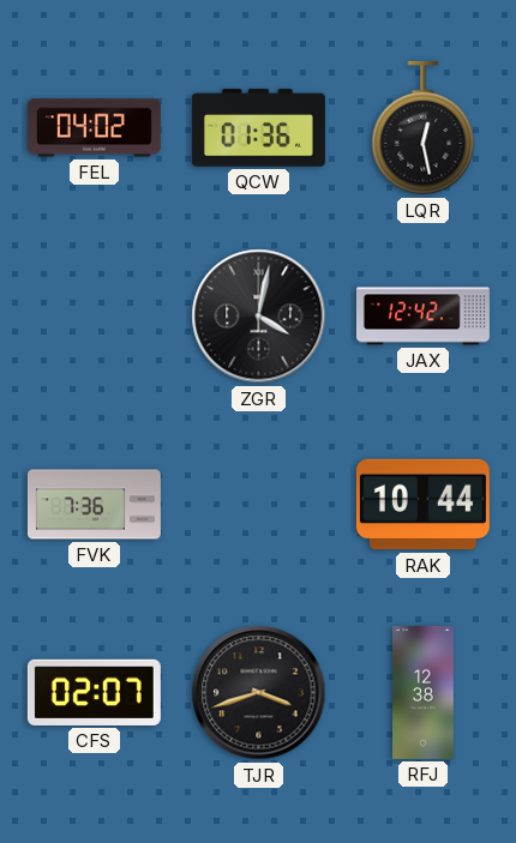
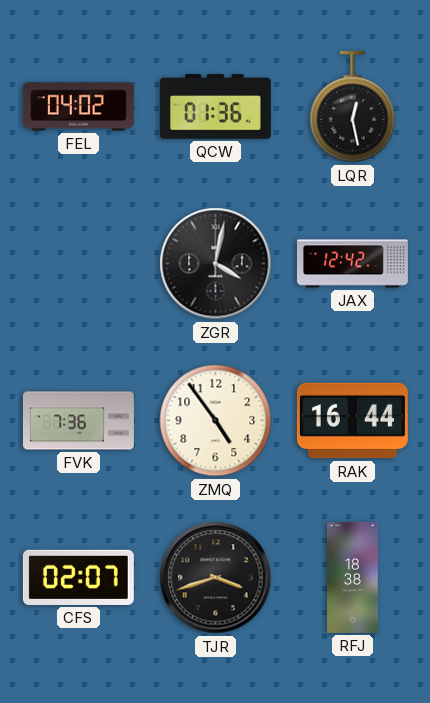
ZMQ: none -> 4:54 (216, 421)
RAK: 10:44 -> 16:44 (352, 421)
RFJ: 12:38 -> 18:38 (353, 577)
